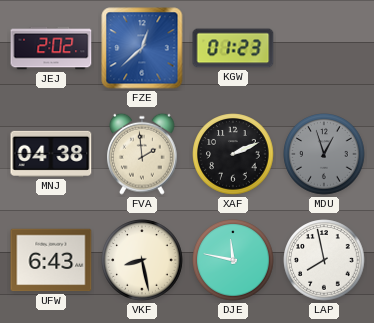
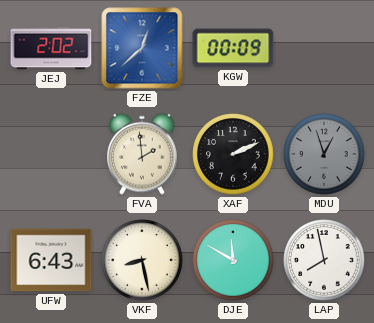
KGW: 01:23 -> 00:09 (233, 48)
MNJ: 04:38 -> none (51, 154)
DJE: 11:47 -> 11:50 (233, 260)
